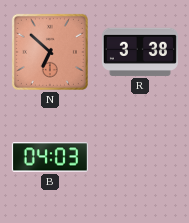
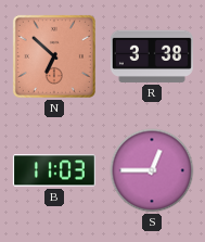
B: 04:03 -> 11:03 (54, 170)
S: none -> 12:45 (152, 170)
